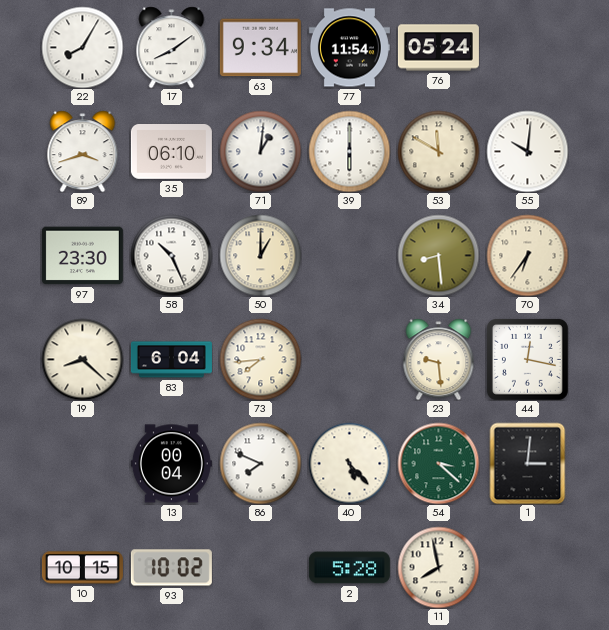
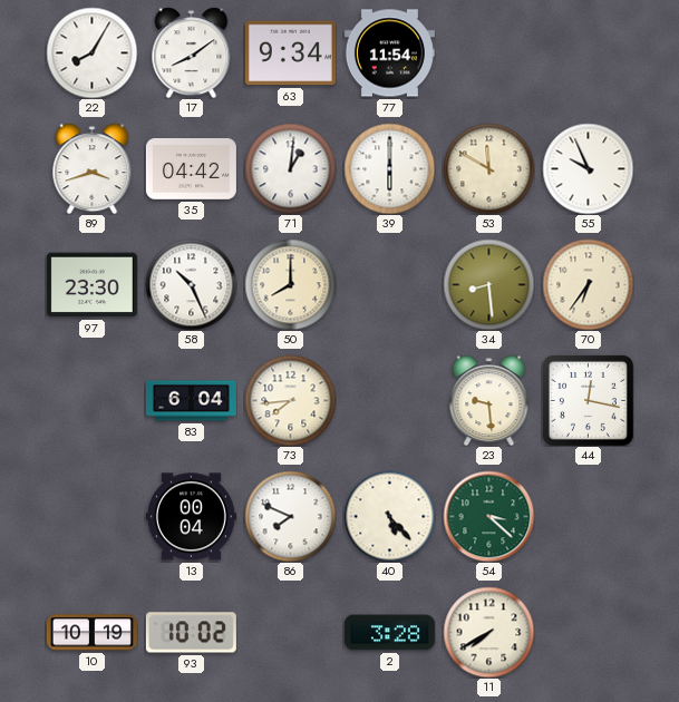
76: 05:24 -> none (438, 48)
35: 06:10 -> 04:42 (191, 169)
55: 10:01 -> 9:56 (588, 168)
50: 1:00 -> 8:00 (290, 284)
19: 8:22 -> none (82, 359)
1: 3:01 -> none (528, 463)
10: 10:15 -> 10:19 (91, 633)
2: 5:28 -> 3:28 (389, 633)
11: 7:58 -> 7:40 (488, 632)
